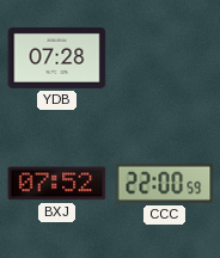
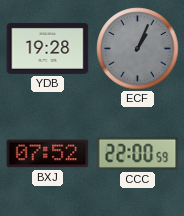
YDB: 07:28 -> 19:28 (48, 48)
ECF: none -> 1:04 (138, 49)
